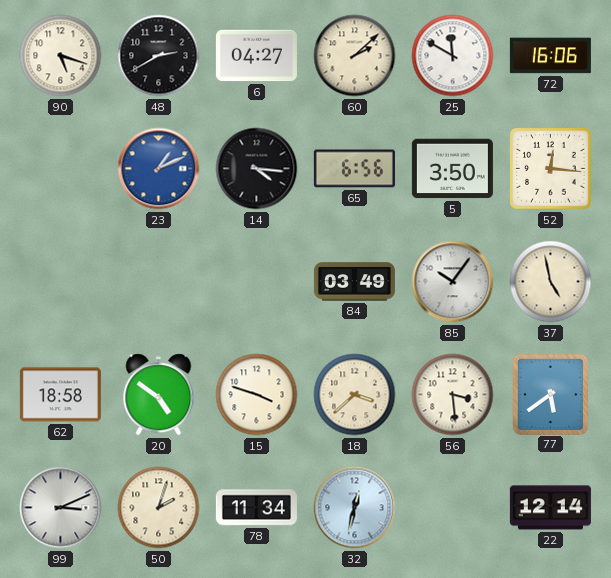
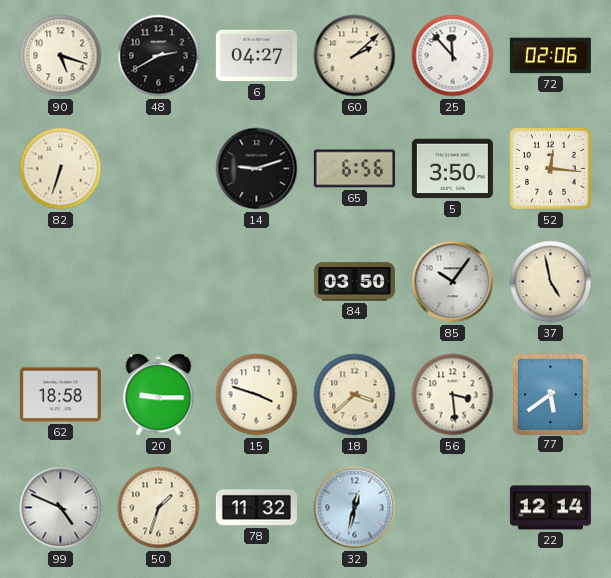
25: 11:50 -> 11:53 (453, 56)
72: 16:06 -> 02:06 (550, 56)
82: none -> 6:33 (61, 169)
23: 1:11 -> none (159, 169)
14: 4:16 -> 9:12 (257, 169)
84: 03:49 -> 03:50 (354, 282)
20: 4:51 -> 9:15 (159, 395)
99: 3:11 -> 4:49 (61, 508)
50: 2:03 -> 1:33 (159, 508)
78: 11:34 -> 11:32 (256, 508)
